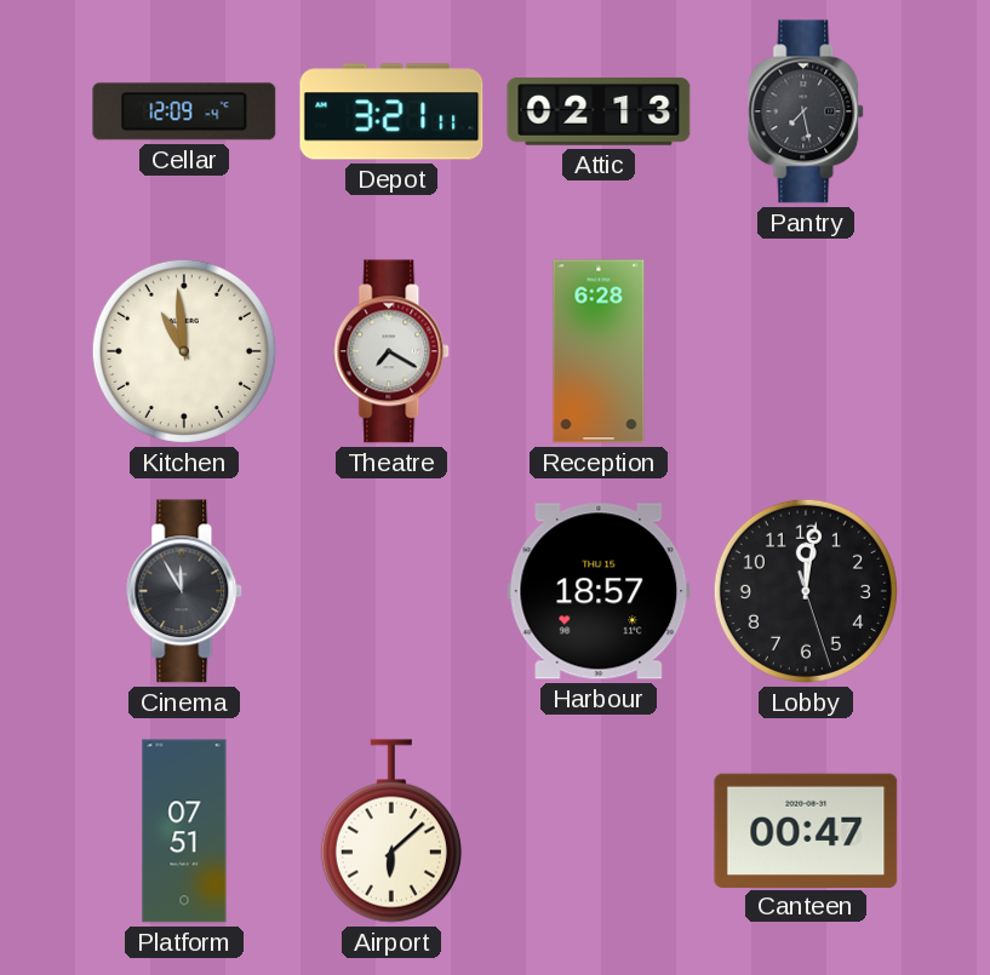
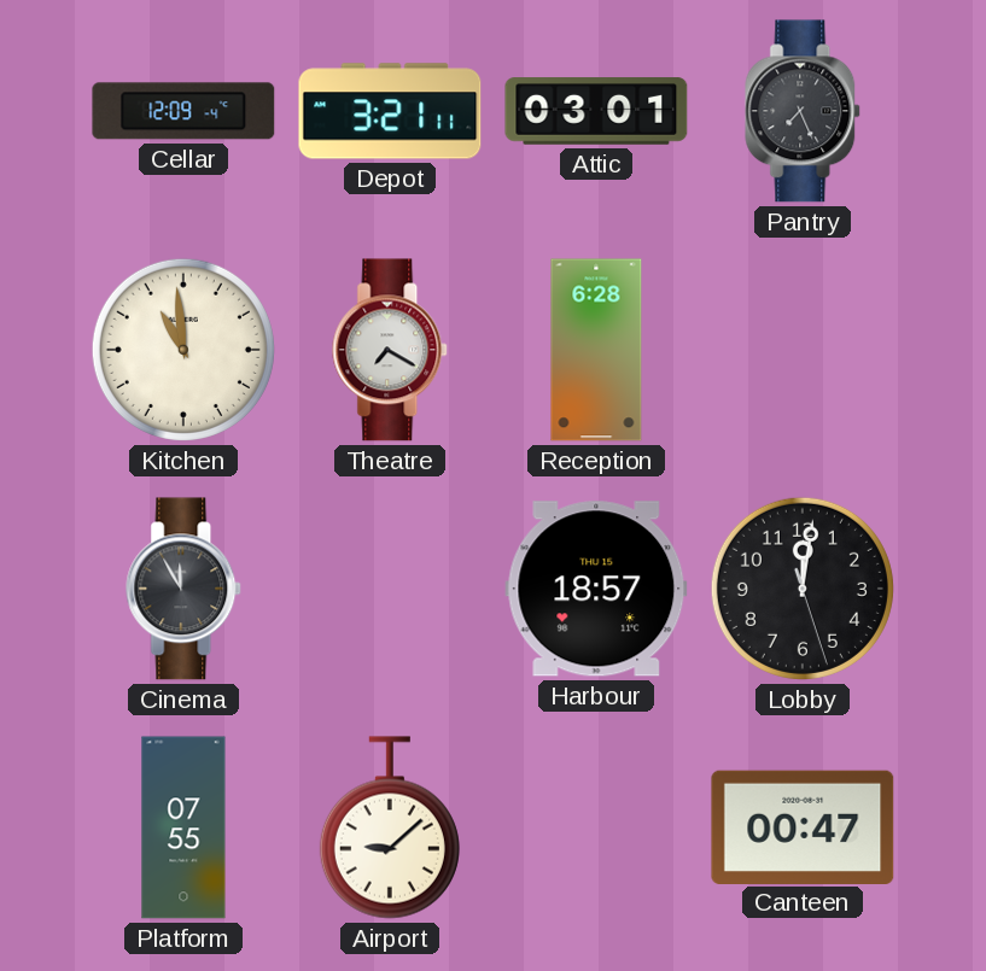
Attic: 02:13 -> 03:01 (596, 111)
Pantry: 7:28 -> 7:26 (804, 111)
Platform: 07:51 -> 07:55 (183, 827)
Airport: 6:08 -> 9:08 (390, 827)
